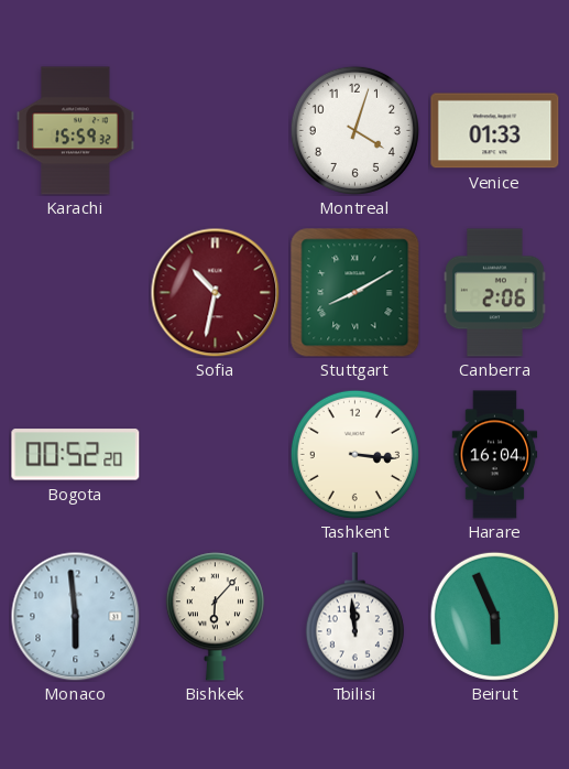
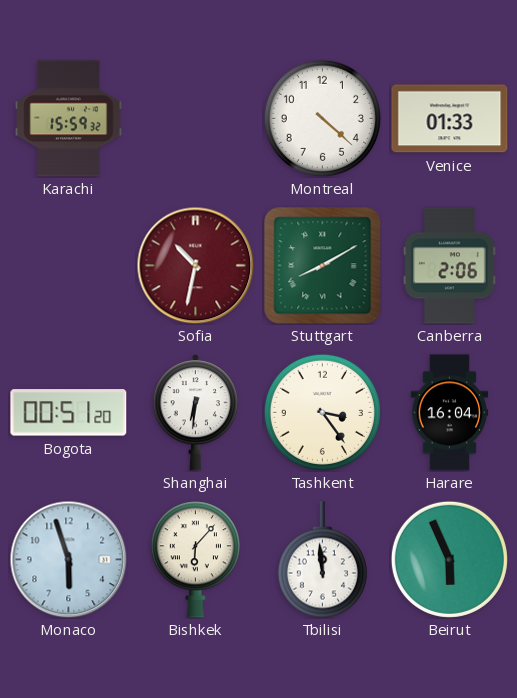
Montreal: 4:03 -> 4:22 (322, 118)
Bogota: 00:52 -> 00:51 (69, 413)
Shanghai: none -> 6:31 (195, 413)
Tashkent: 3:16 -> 3:24 (322, 412)
Monaco: 5:59 -> 5:57 (68, 559)
